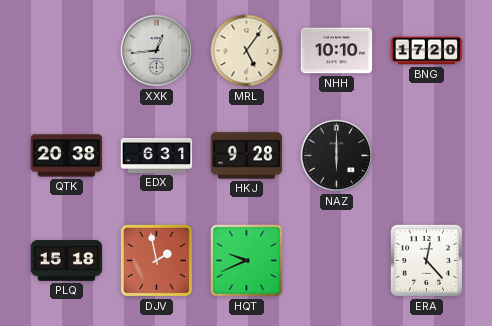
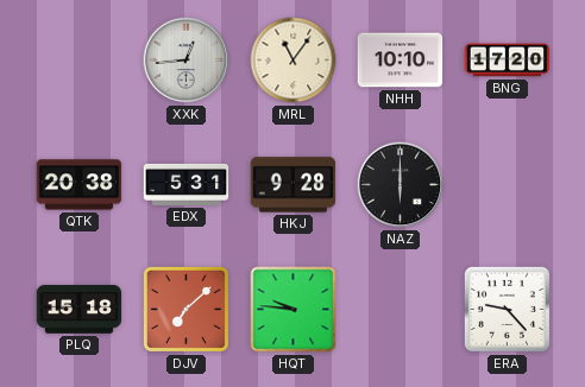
MRL: 5:06 -> 11:06 (294, 61)
EDX: 6:31 -> 5:31 (187, 184)
DJV: 1:58 -> 7:08 (185, 309)
HQT: 9:41 -> 9:46 (294, 310)
ERA: 12:23 -> 9:23 (507, 309)
